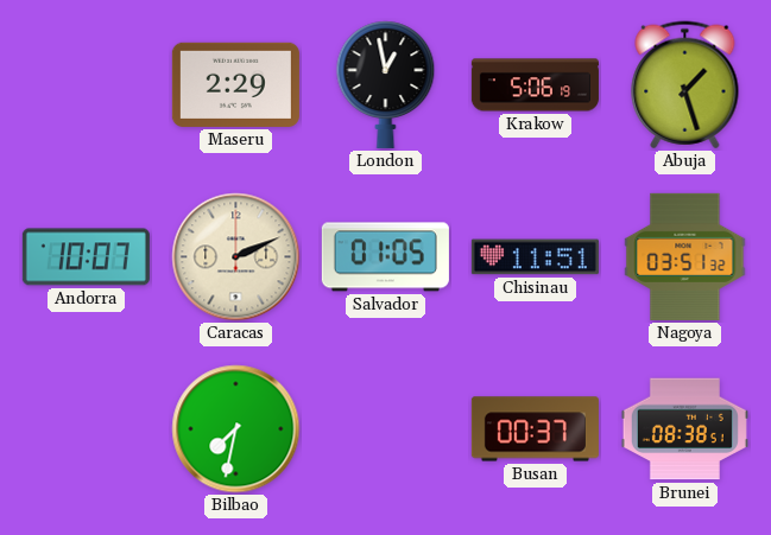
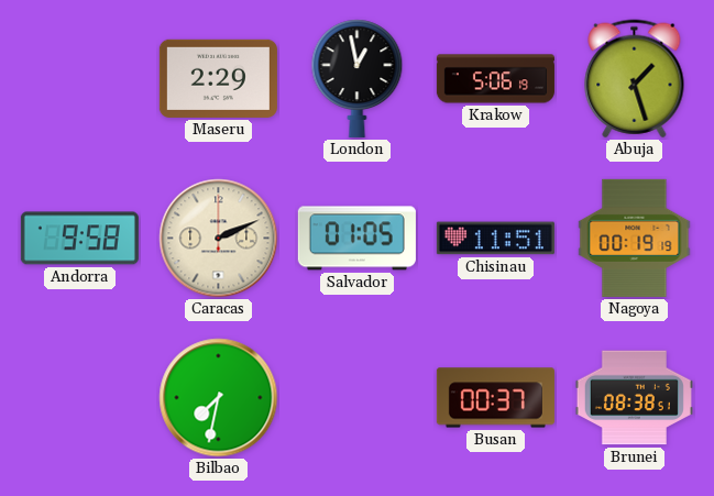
Andorra: 10:07 -> 9:58 (79, 239)
Nagoya: 03:51 -> 00:19 (635, 238)
